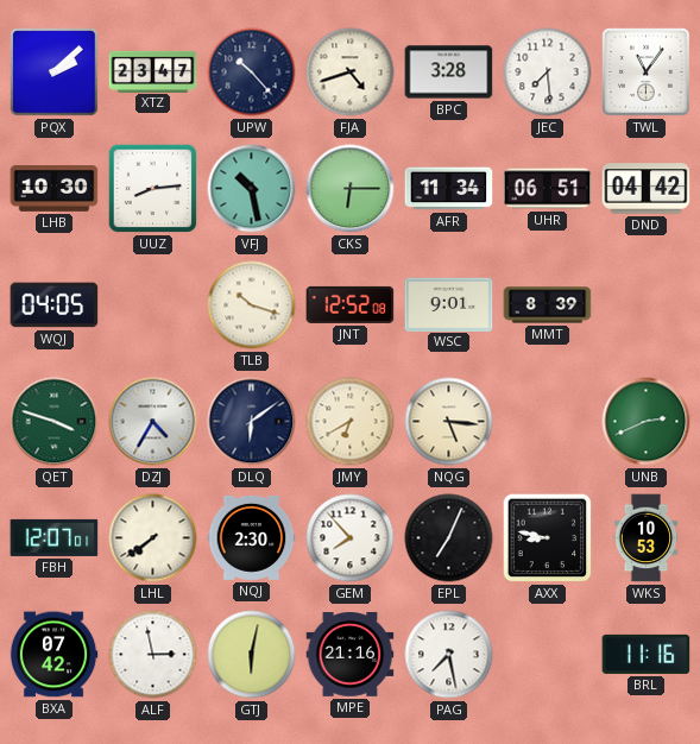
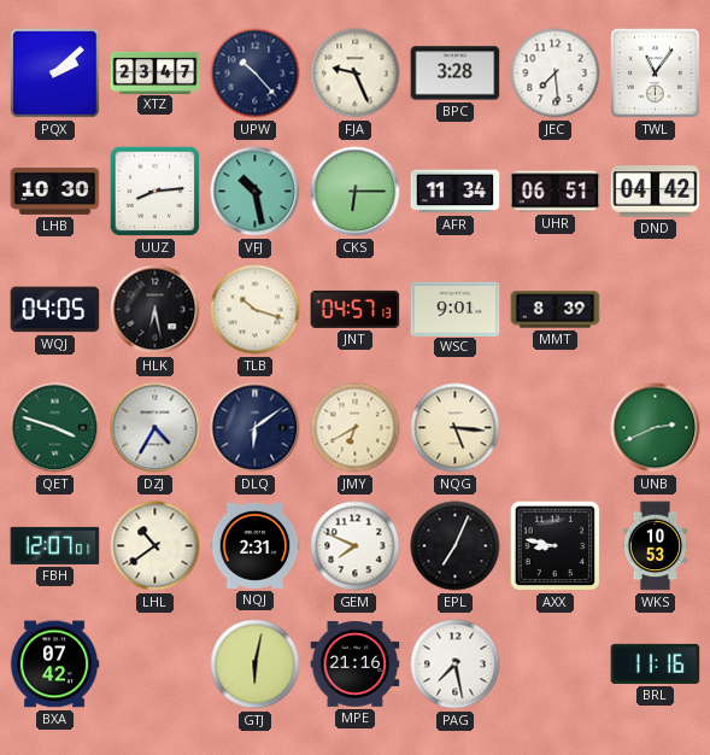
FJA: 4:42 -> 9:26 (356, 74)
HLK: none -> 6:28 (156, 310)
JNT: 12:52 -> 04:57 (356, 309)
LHL: 7:39 -> 10:39 (156, 546)
NQJ: 2:30 -> 2:31 (256, 545)
GEM: 7:53 -> 7:49 (356, 546)
ALF: 2:58 -> none (153, 655)
